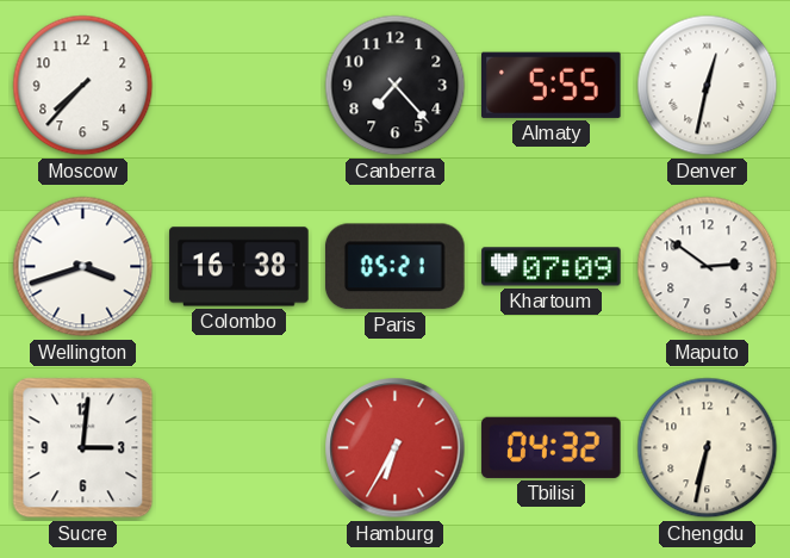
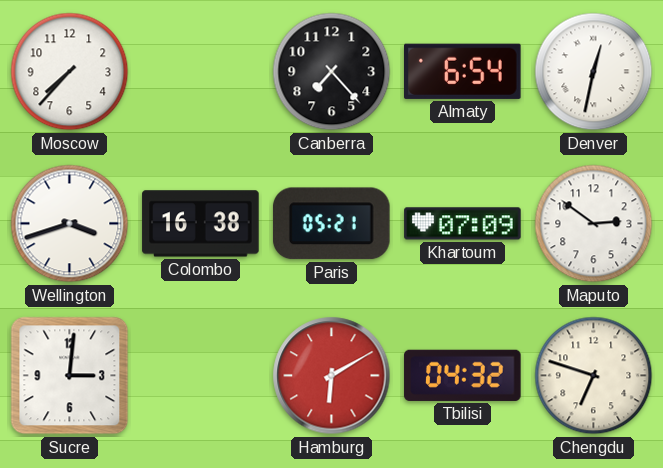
Almaty: 5:55 -> 6:54 (463, 71)
Hamburg: 6:35 -> 6:10 (332, 376)
Chengdu: 6:32 -> 6:48 (594, 376)
